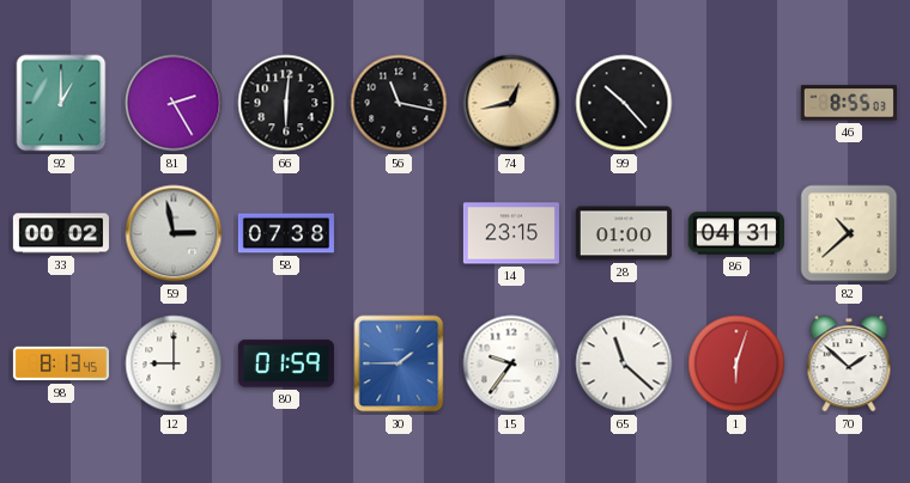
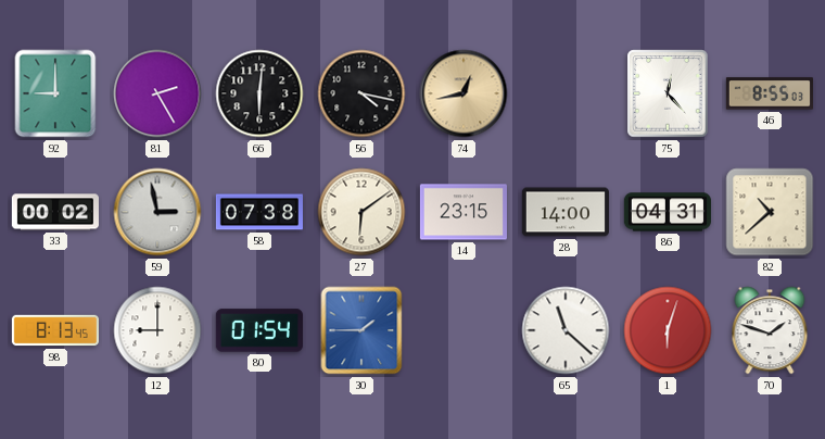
92: 1:00 -> 9:00 (55, 93)
56: 11:17 -> 4:17 (361, 93)
99: 10:23 -> none (624, 103)
75: none -> 12:23 (668, 93)
27: none -> 6:09 (361, 212)
28: 01:00 -> 14:00 (566, 212)
80: 01:59 -> 01:54 (259, 330)
15: 9:36 -> none (511, 363)
70: 1:52 -> 1:48 (770, 330)
